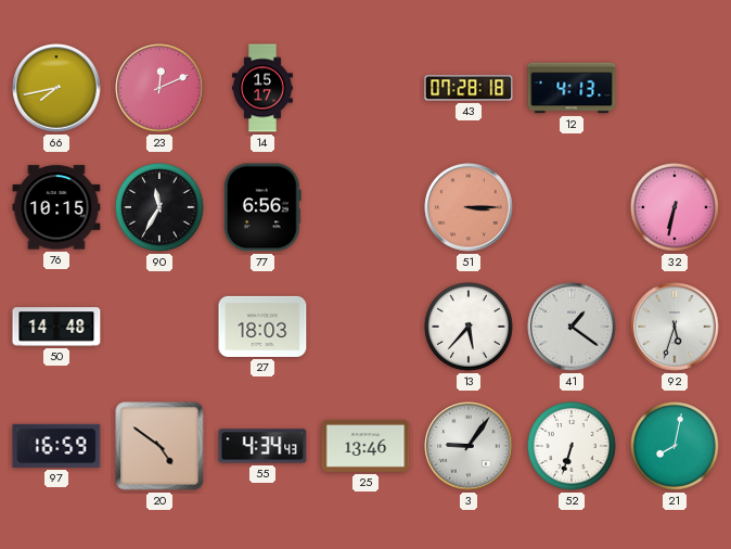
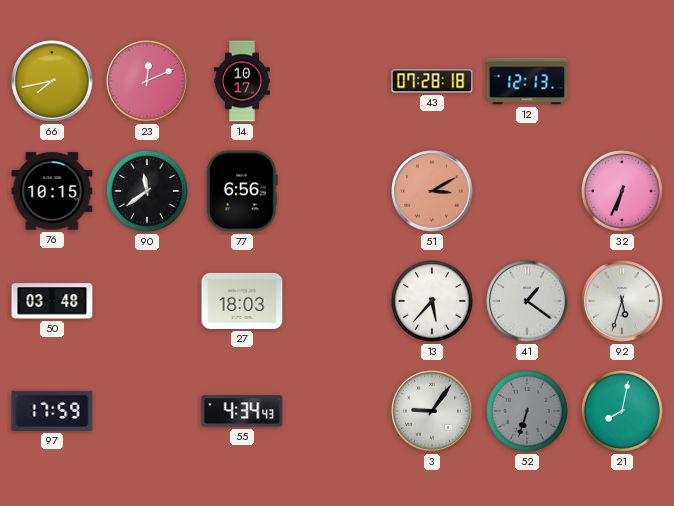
14: 15:17 -> 10:17 (242, 81)
12: 4:13 -> 12:13 (527, 81)
90: 11:35 -> 11:39 (148, 192)
51: 3:15 -> 3:10 (432, 191)
32: 6:32 -> 6:34 (623, 192)
50: 14:48 -> 03:48 (52, 301)
97: 16:59 -> 17:59 (52, 411)
20: 4:51 -> none (159, 446)
25: 13:46 -> none (366, 446)
52 dial: white -> grey (528, 412)
